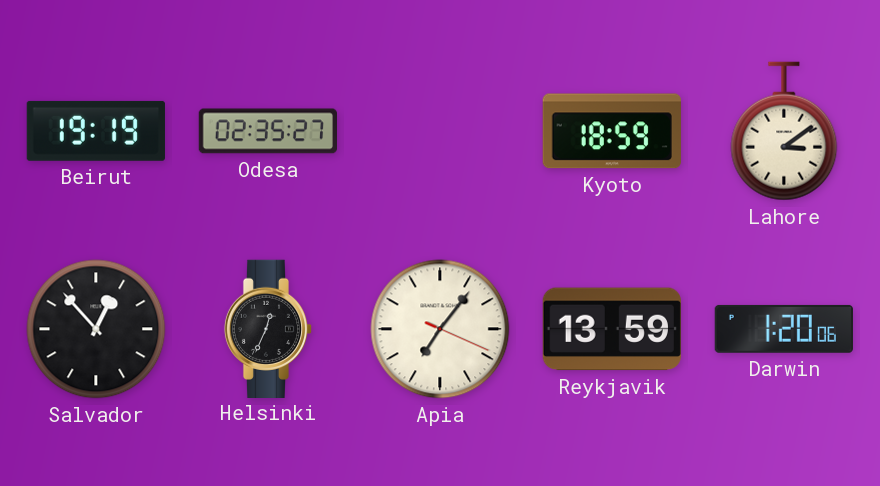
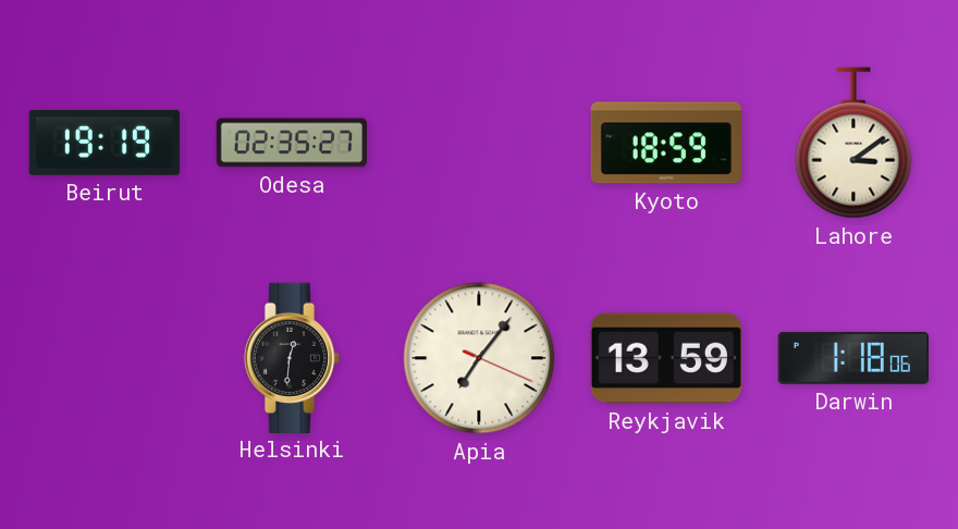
Salvador: 12:53 -> none (96, 329)
Helsinki: 12:34 -> 12:31 (292, 357)
Darwin: 1:20 -> 1:18 (853, 358)
